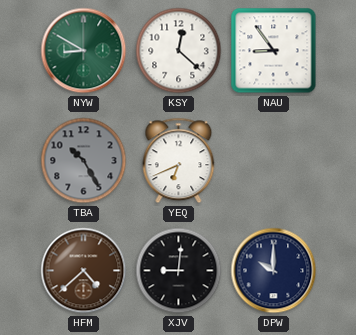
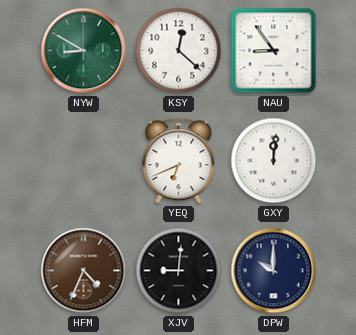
TBA: 10:25 -> none (84, 161)
GXY: none -> 12:01 (274, 161)
HFM: 4:38 -> 4:34 (84, 271)
